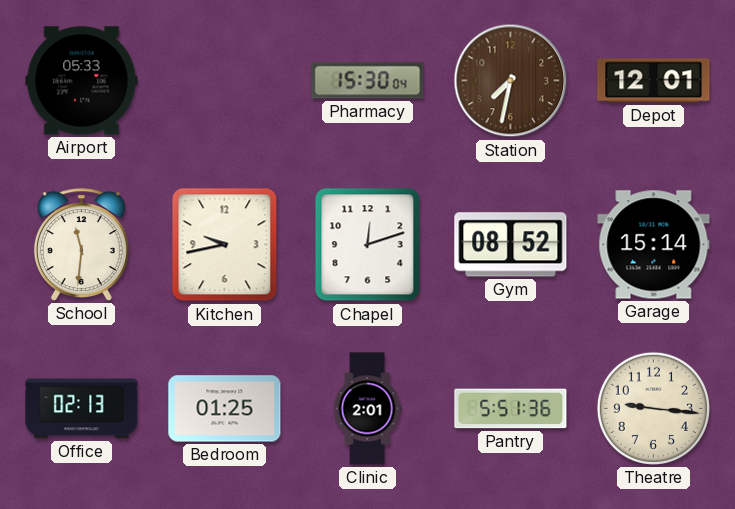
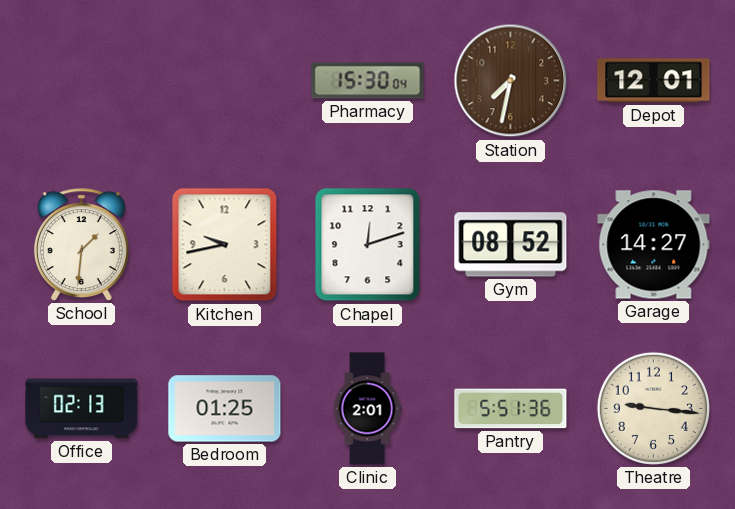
Airport: 05:33 -> none (82, 81)
School: 11:31 -> 1:31 (81, 245)
Garage: 15:14 -> 14:27 (654, 245)
